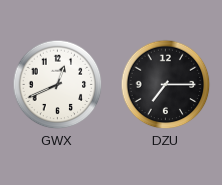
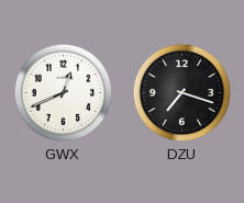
DZU: 7:15 -> 7:18 (182, 93)
